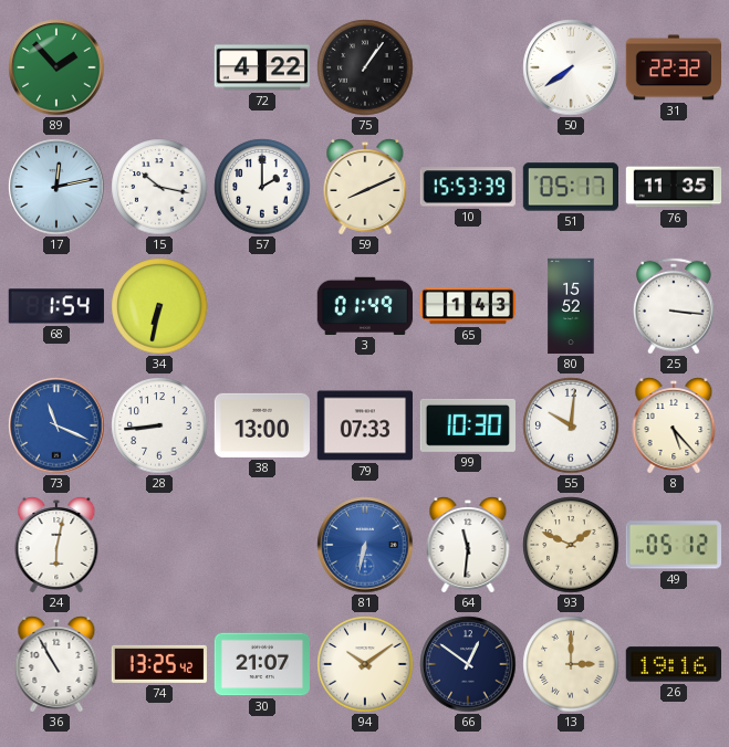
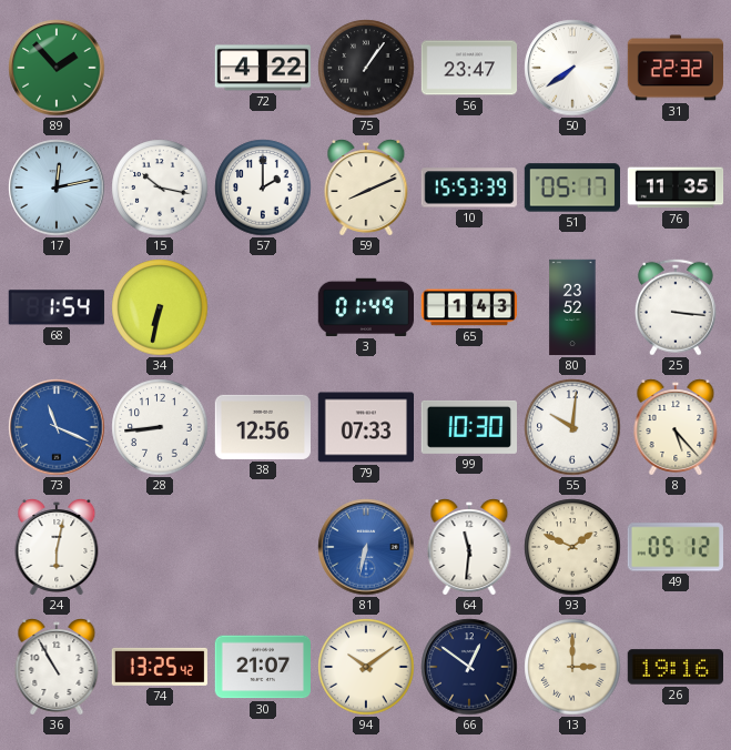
56: none -> 23:47 (468, 68)
80: 15:52 -> 23:52 (572, 307)
38: 13:00 -> 12:56 (262, 427)
